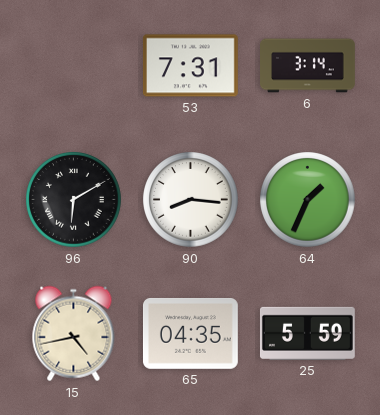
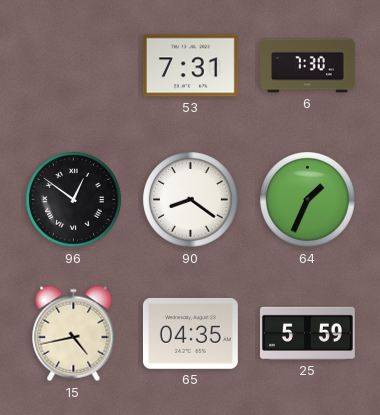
6: 3:14 -> 7:30 (308, 66)
96: 6:10 -> 12:51 (74, 200)
90: 8:16 -> 8:21 (191, 200)
